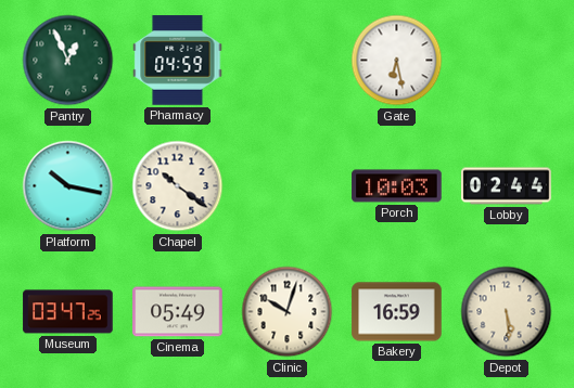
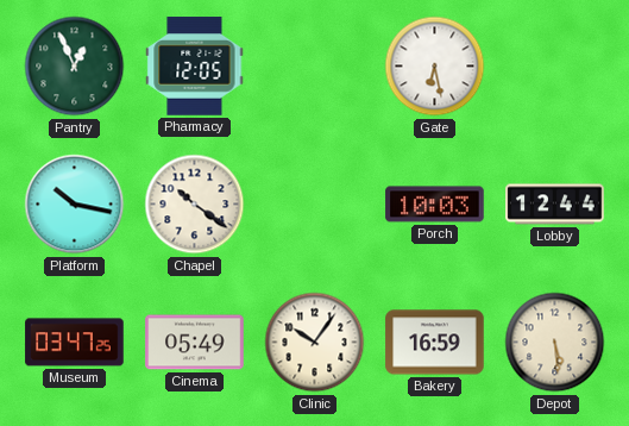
Pharmacy: 04:59 -> 12:05 (195, 67)
Lobby: 02:44 -> 12:44 (555, 205)
Clinic: 10:03 -> 10:06 (315, 343)
